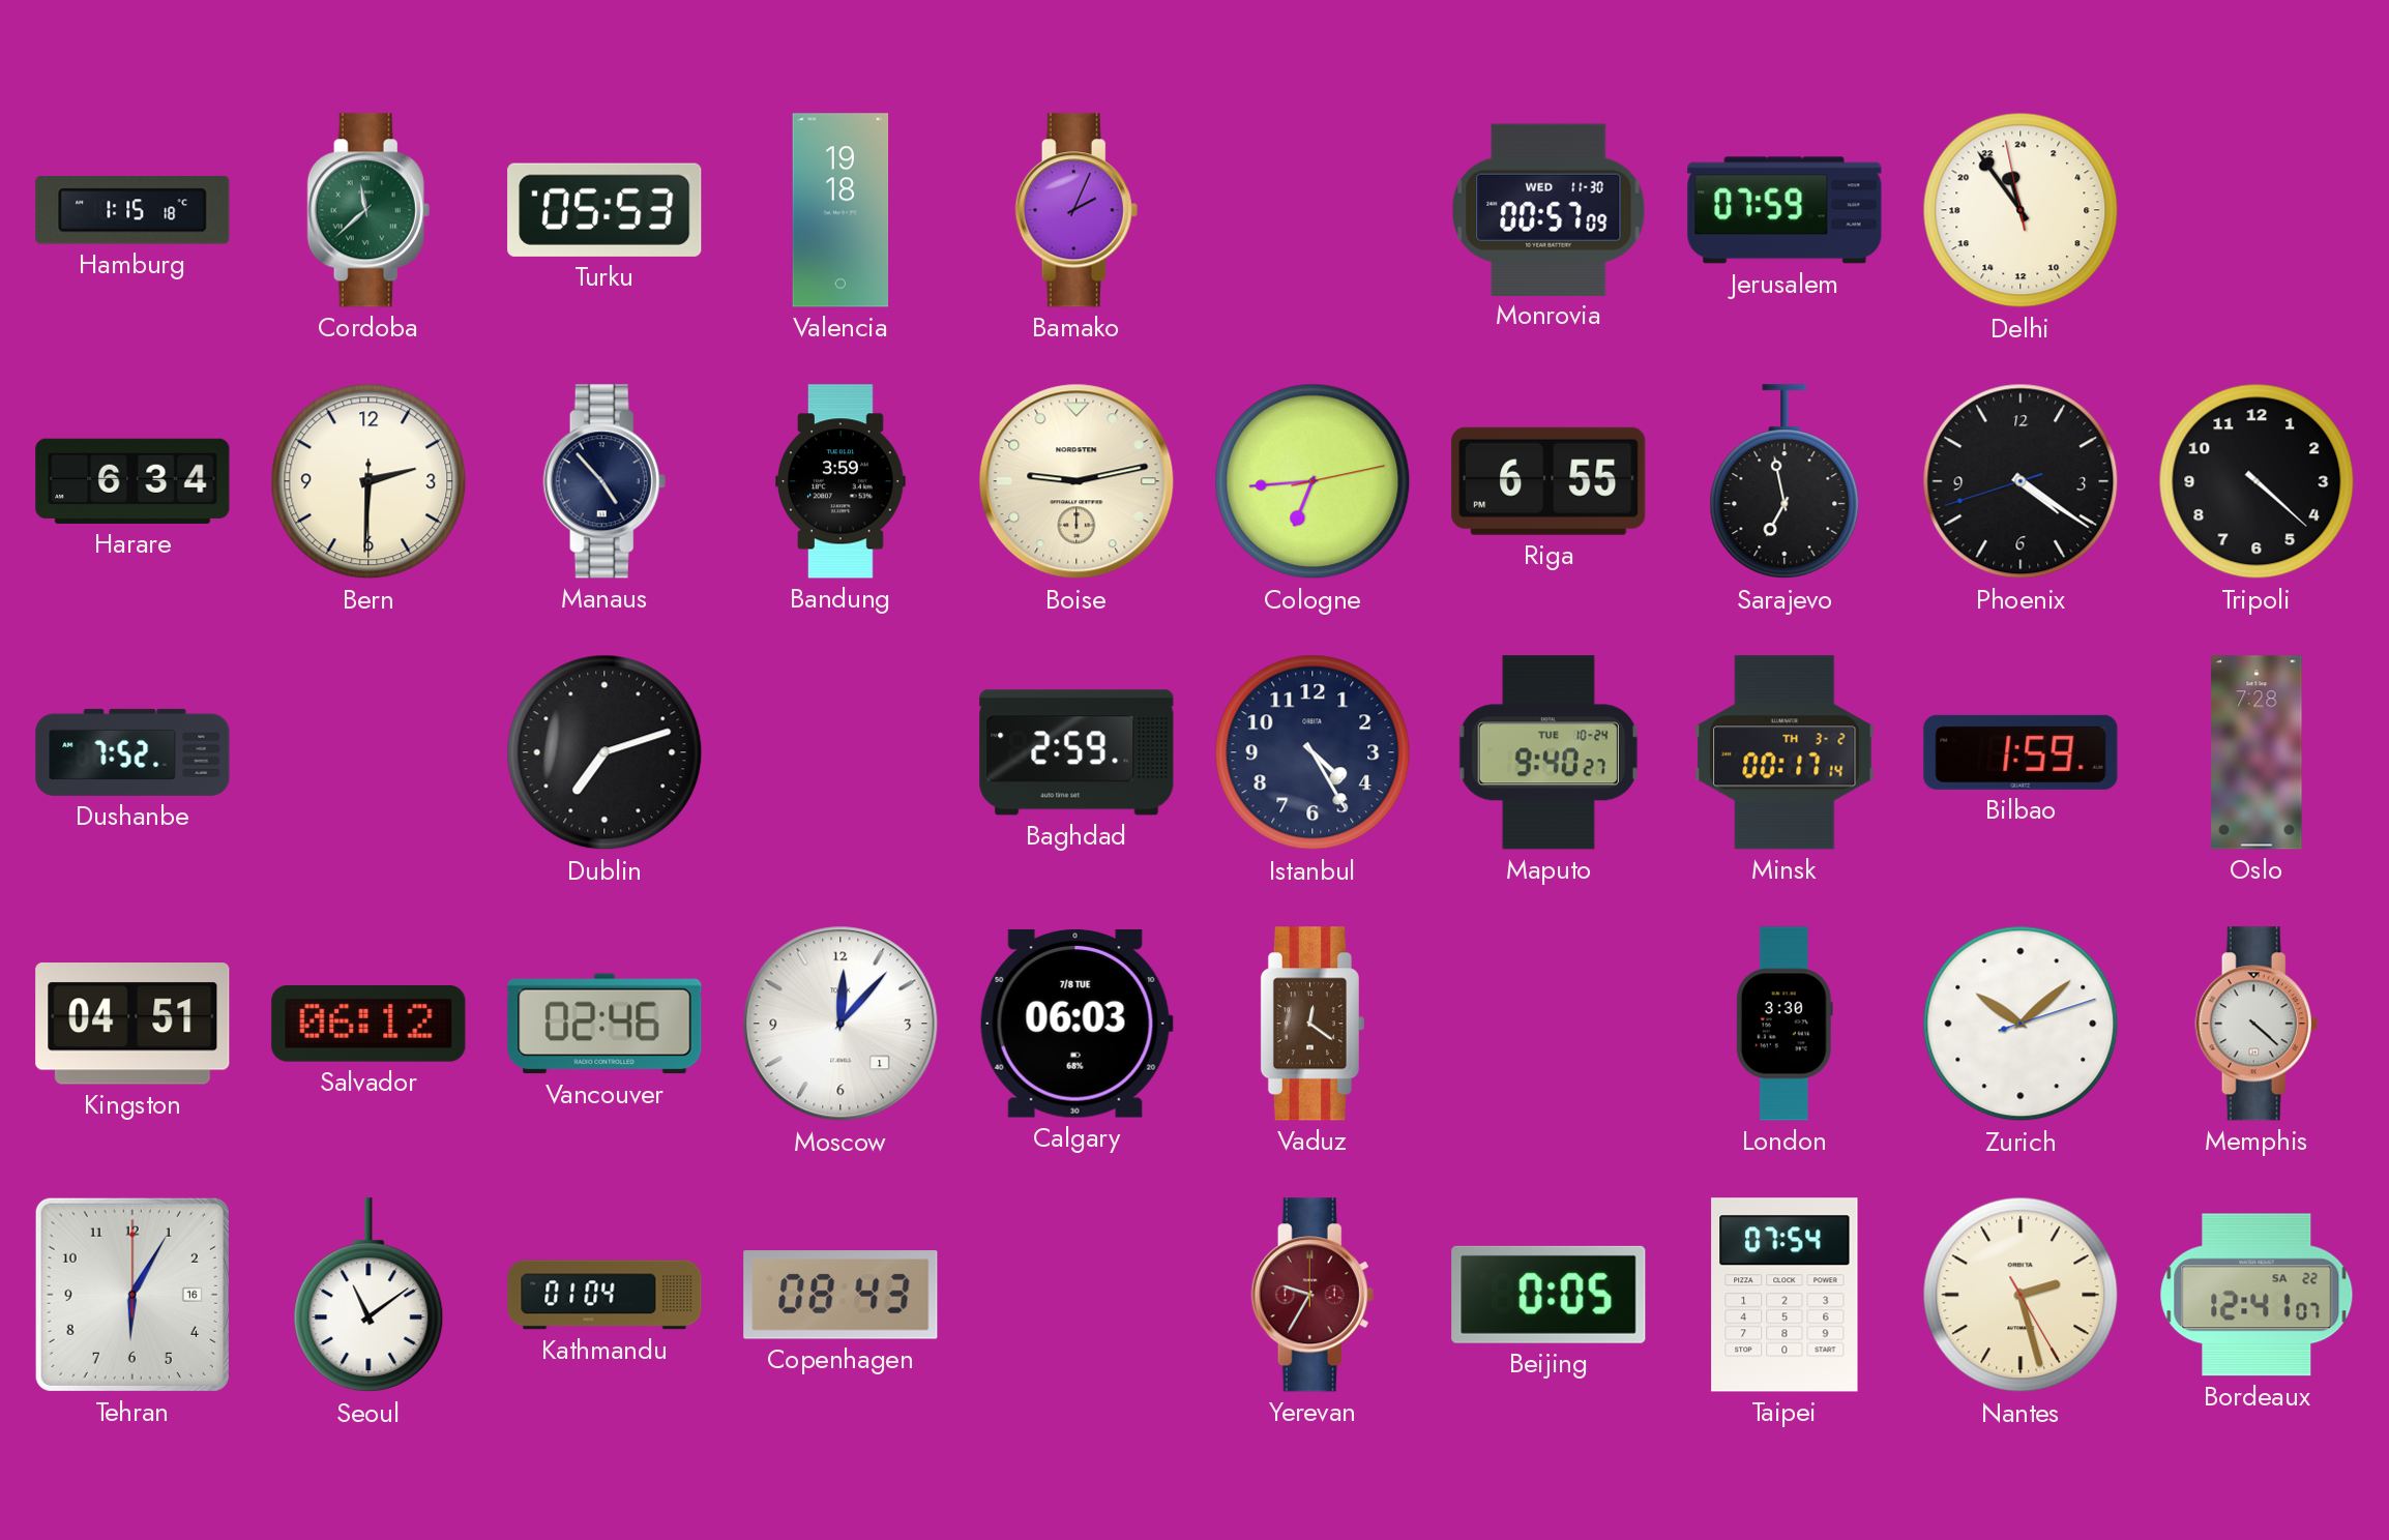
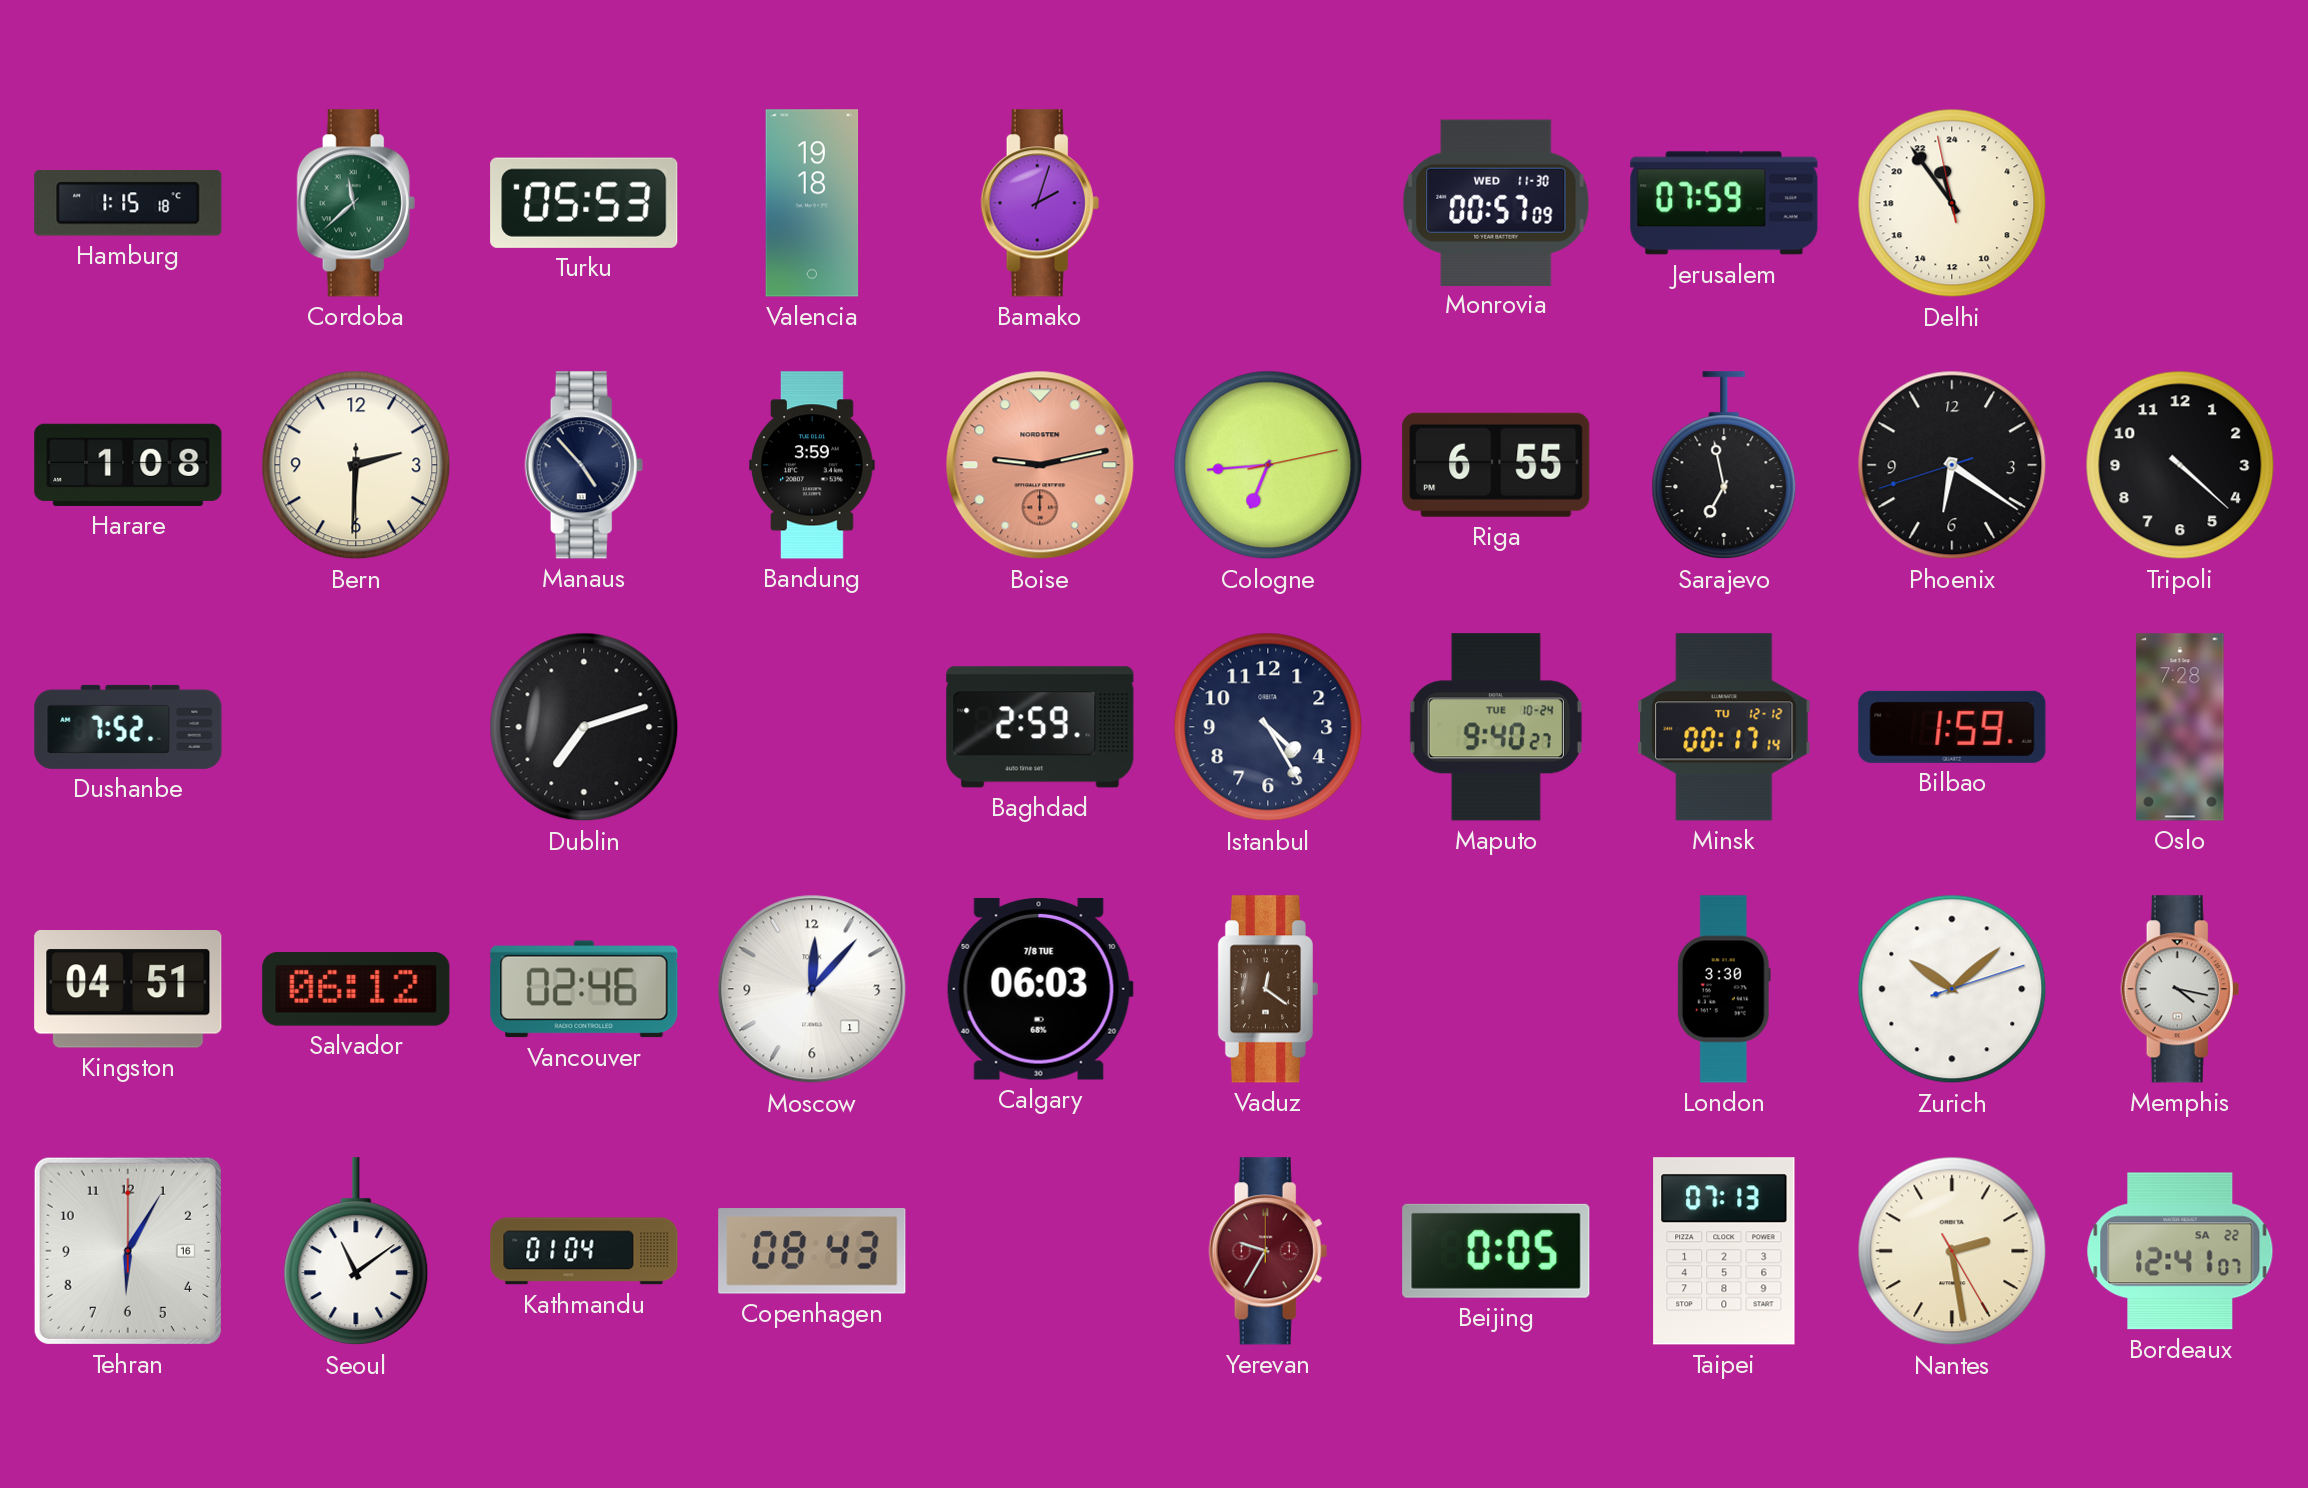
Bamako: 2:04 -> 2:03 (1040, 203)
Harare: 6:34 -> 1:08 (128, 465)
Boise dial: cream -> salmon (1040, 465)
Phoenix: 4:20 -> 6:20 (1952, 465)
Minsk date: TH 3-2 -> TU 12-12 (1724, 727)
Memphis: 4:22 -> 4:17 (2180, 989)
Taipei: 07:54 -> 07:13 (1724, 1251)
Nantes: 2:27 -> 2:28 (1952, 1251)
